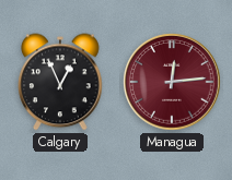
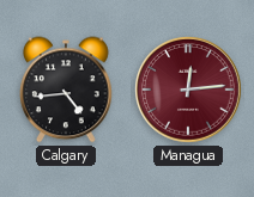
Calgary: 12:56 -> 4:44 (66, 90)
